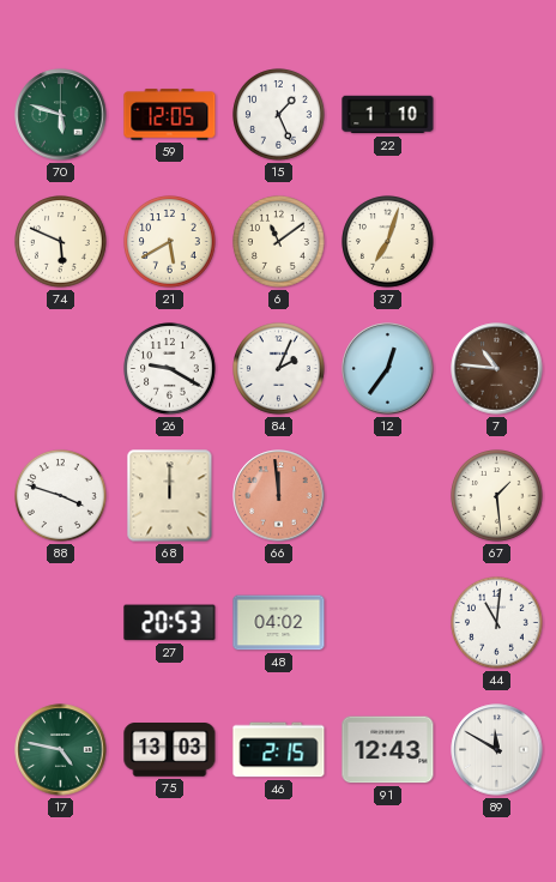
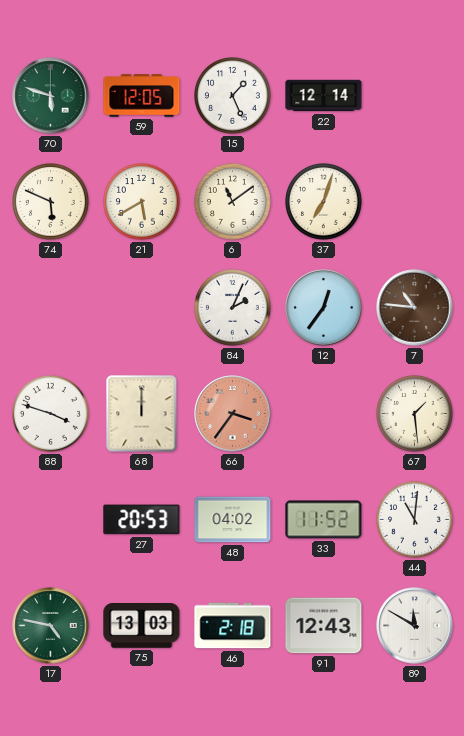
22: 1:10 -> 12:14 (324, 96)
26: 9:20 -> none (170, 369)
66: 11:59 -> 3:36 (233, 414)
33: none -> 11:52 (324, 520)
46: 2:15 -> 2:18 (233, 626)
